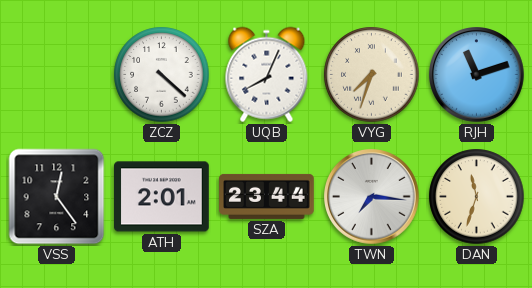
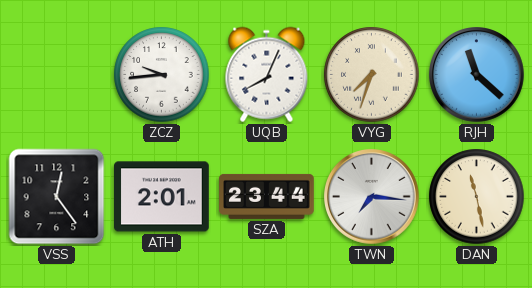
ZCZ: 4:22 -> 9:44 (162, 75)
RJH: 11:12 -> 11:22 (477, 75)
DAN: 11:33 -> 11:28 (477, 197)
